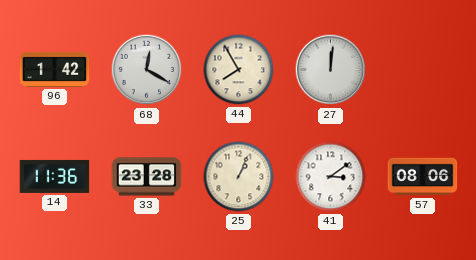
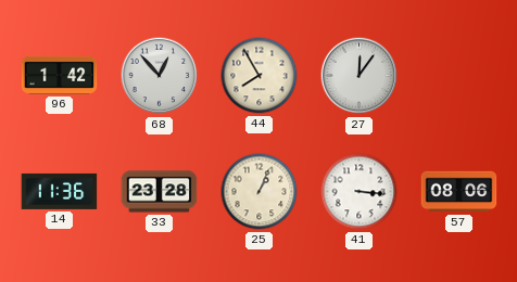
68: 12:20 -> 12:53 (160, 76)
27: 12:01 -> 12:06 (360, 76)
41: 3:09 -> 3:16 (360, 192)
